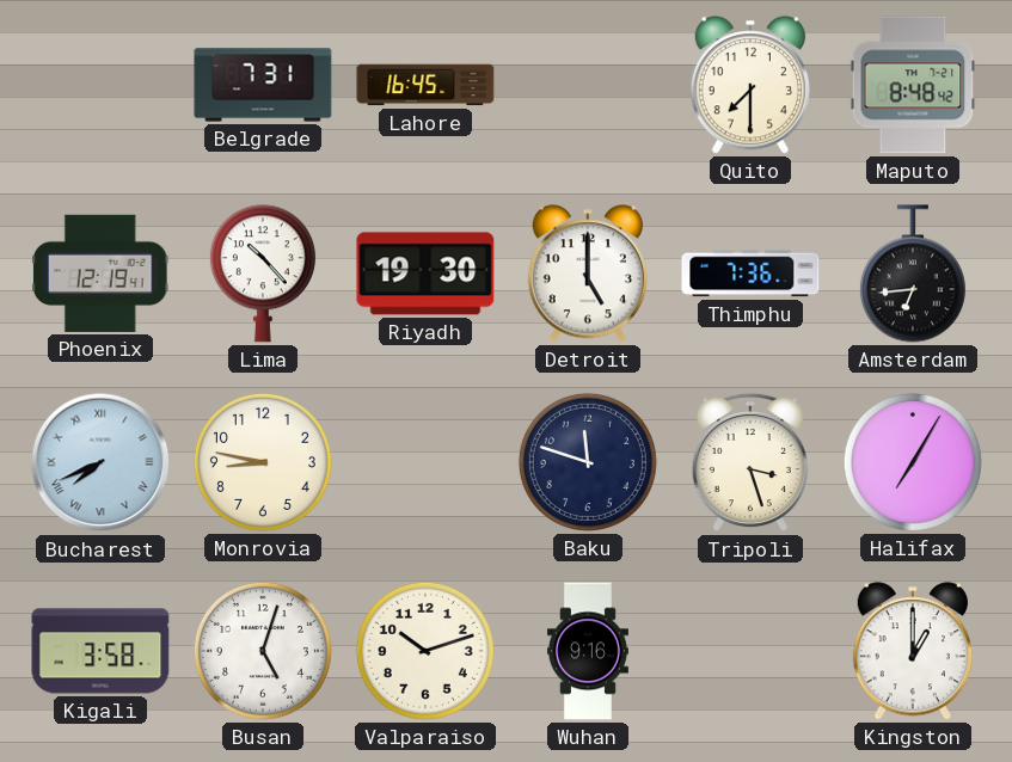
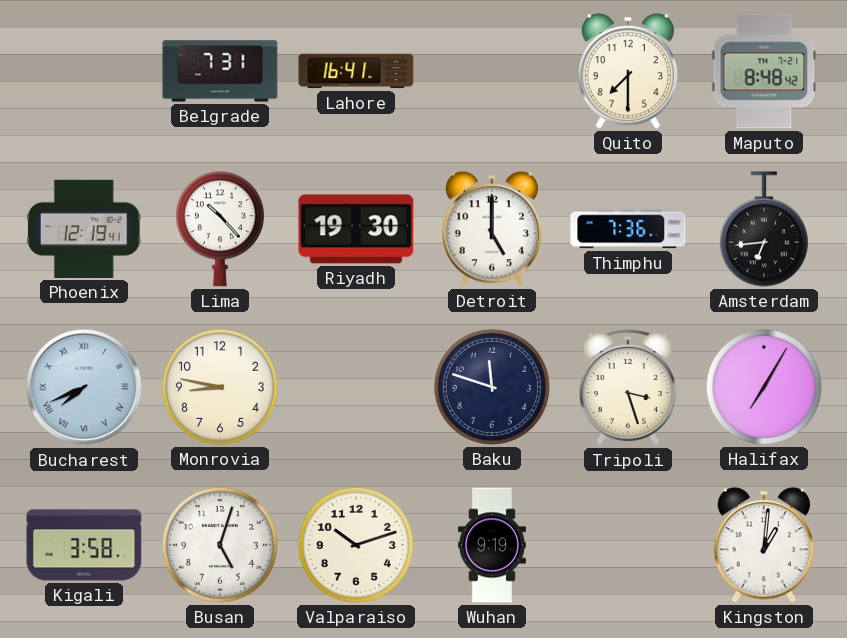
Lahore: 16:45 -> 16:41 (356, 71)
Wuhan: 9:16 -> 9:19 (492, 545)
Kingston: 1:00 -> 1:01 (764, 545)
